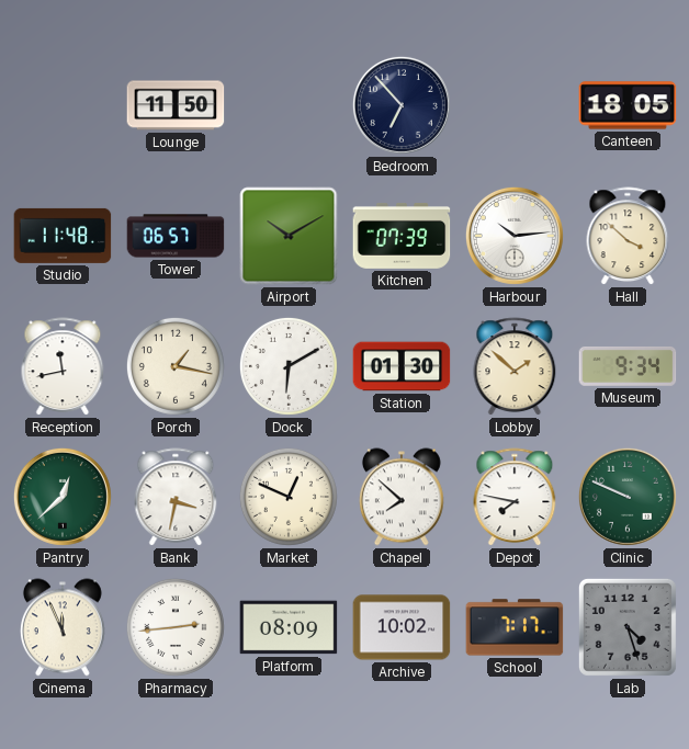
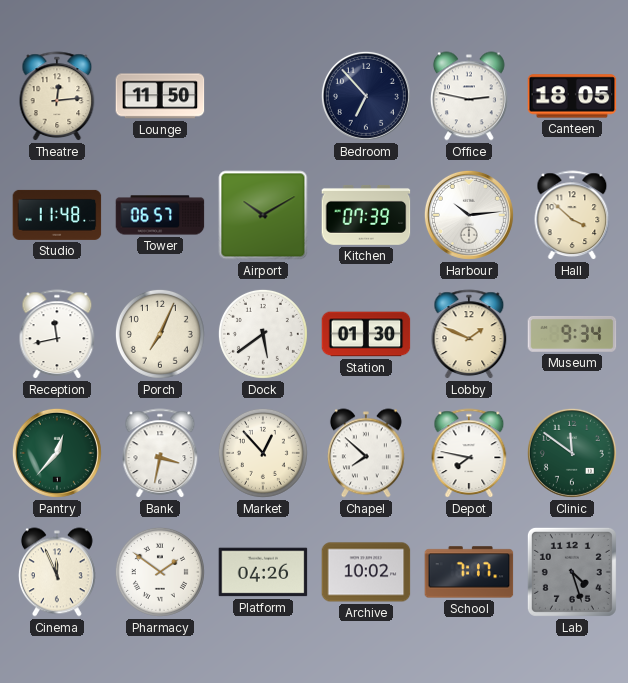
Theatre: none -> 12:14 (57, 97)
Office: none -> 2:47 (469, 96)
Porch: 1:17 -> 7:04 (160, 334)
Dock: 6:10 -> 5:39 (263, 334)
Lobby: 1:52 -> 1:49 (469, 335)
Pantry: 12:38 -> 12:37 (57, 453)
Market: 12:49 -> 12:53 (263, 453)
Clinic: 9:49 -> 11:51 (572, 453)
Pharmacy: 2:44 -> 1:51 (160, 572)
Platform: 08:09 -> 04:26 (263, 572)
